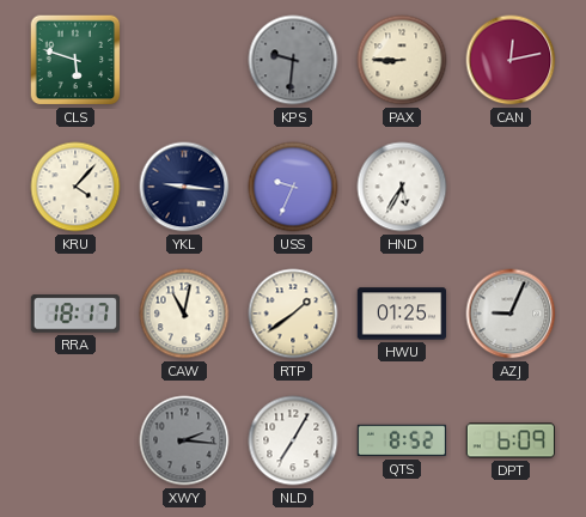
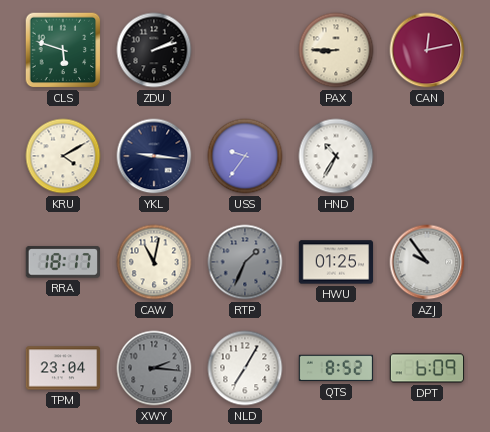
ZDU: none -> 2:12 (154, 50)
KPS: 9:31 -> none (293, 60)
KRU: 4:07 -> 4:10 (63, 156)
USS: 9:34 -> 9:36 (245, 156)
HND: 5:35 -> 10:35 (336, 156)
RTP: 1:39 -> 1:34 (245, 262)
RTP dial: cream -> grey (245, 262)
AZJ: 9:04 -> 9:54 (427, 262)
TPM: none -> 23:04 (63, 368)
